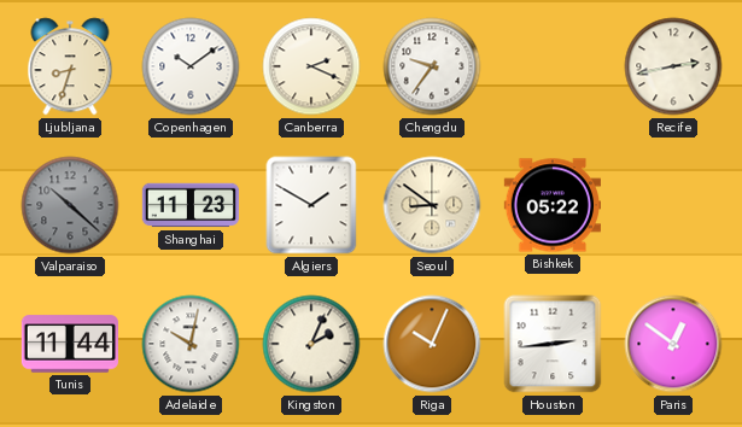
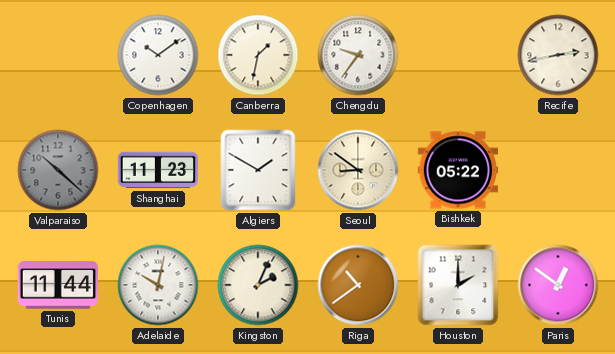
Ljubljana: 8:33 -> none (70, 66)
Canberra: 2:19 -> 1:32 (258, 55)
Riga: 10:04 -> 10:39 (358, 285)
Houston: 2:44 -> 2:00 (458, 285)
